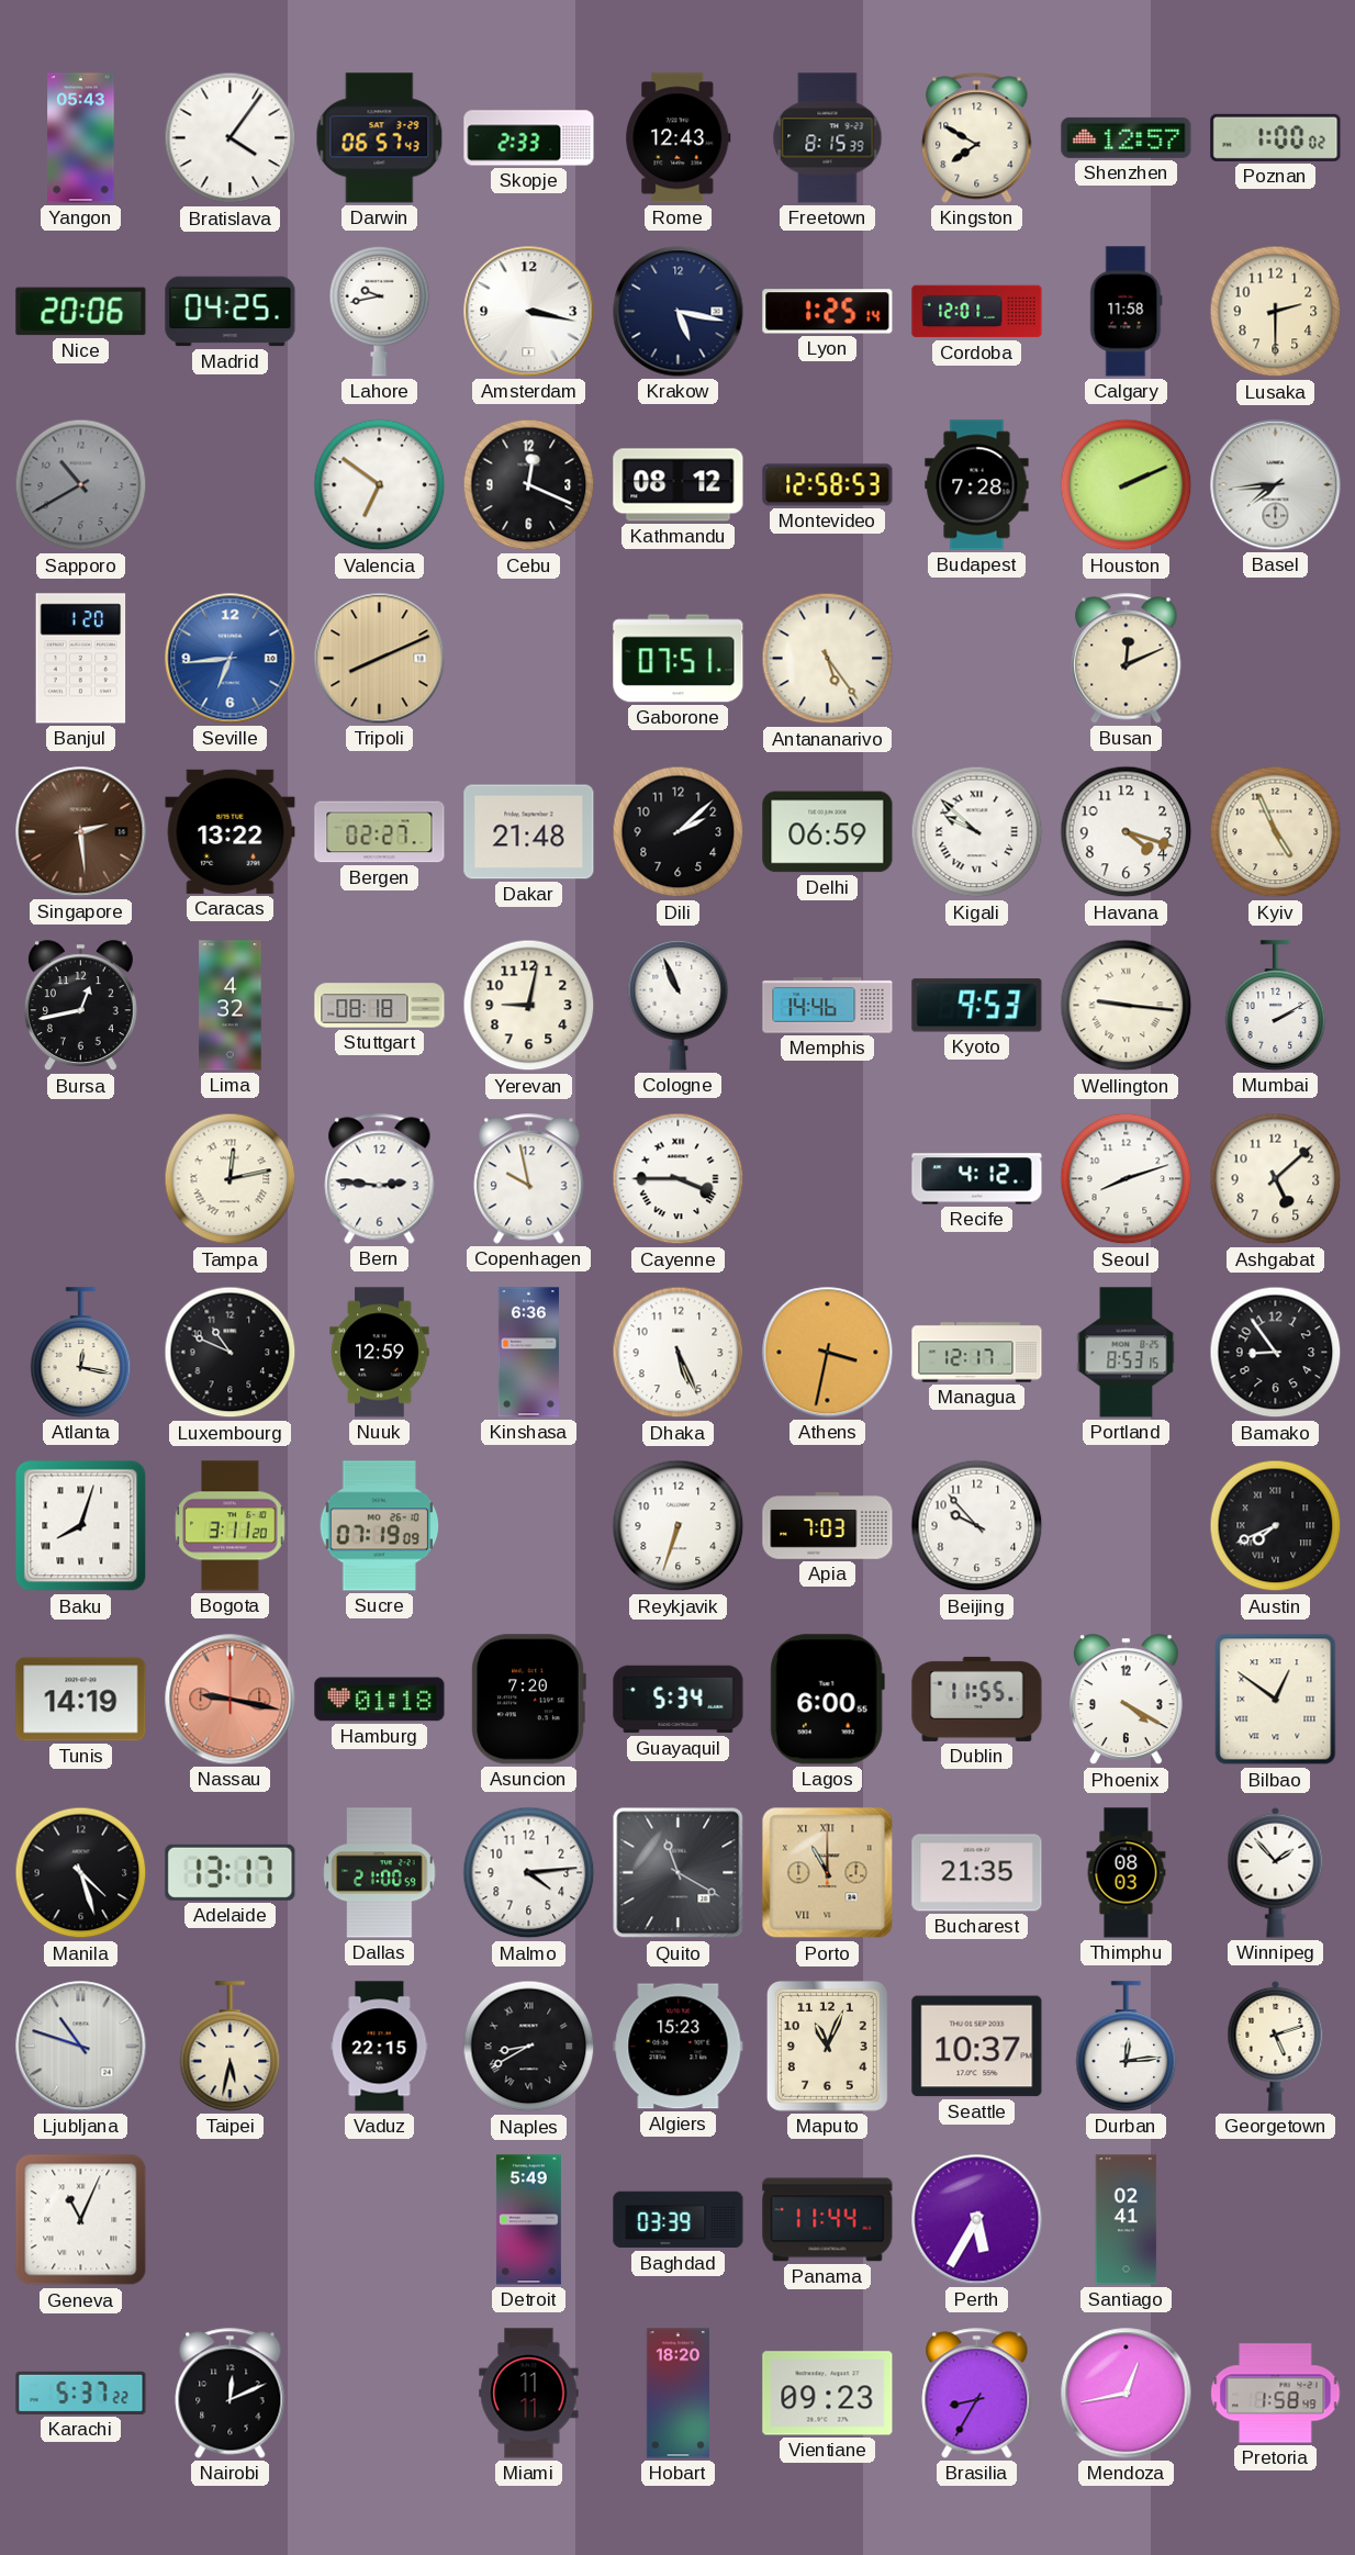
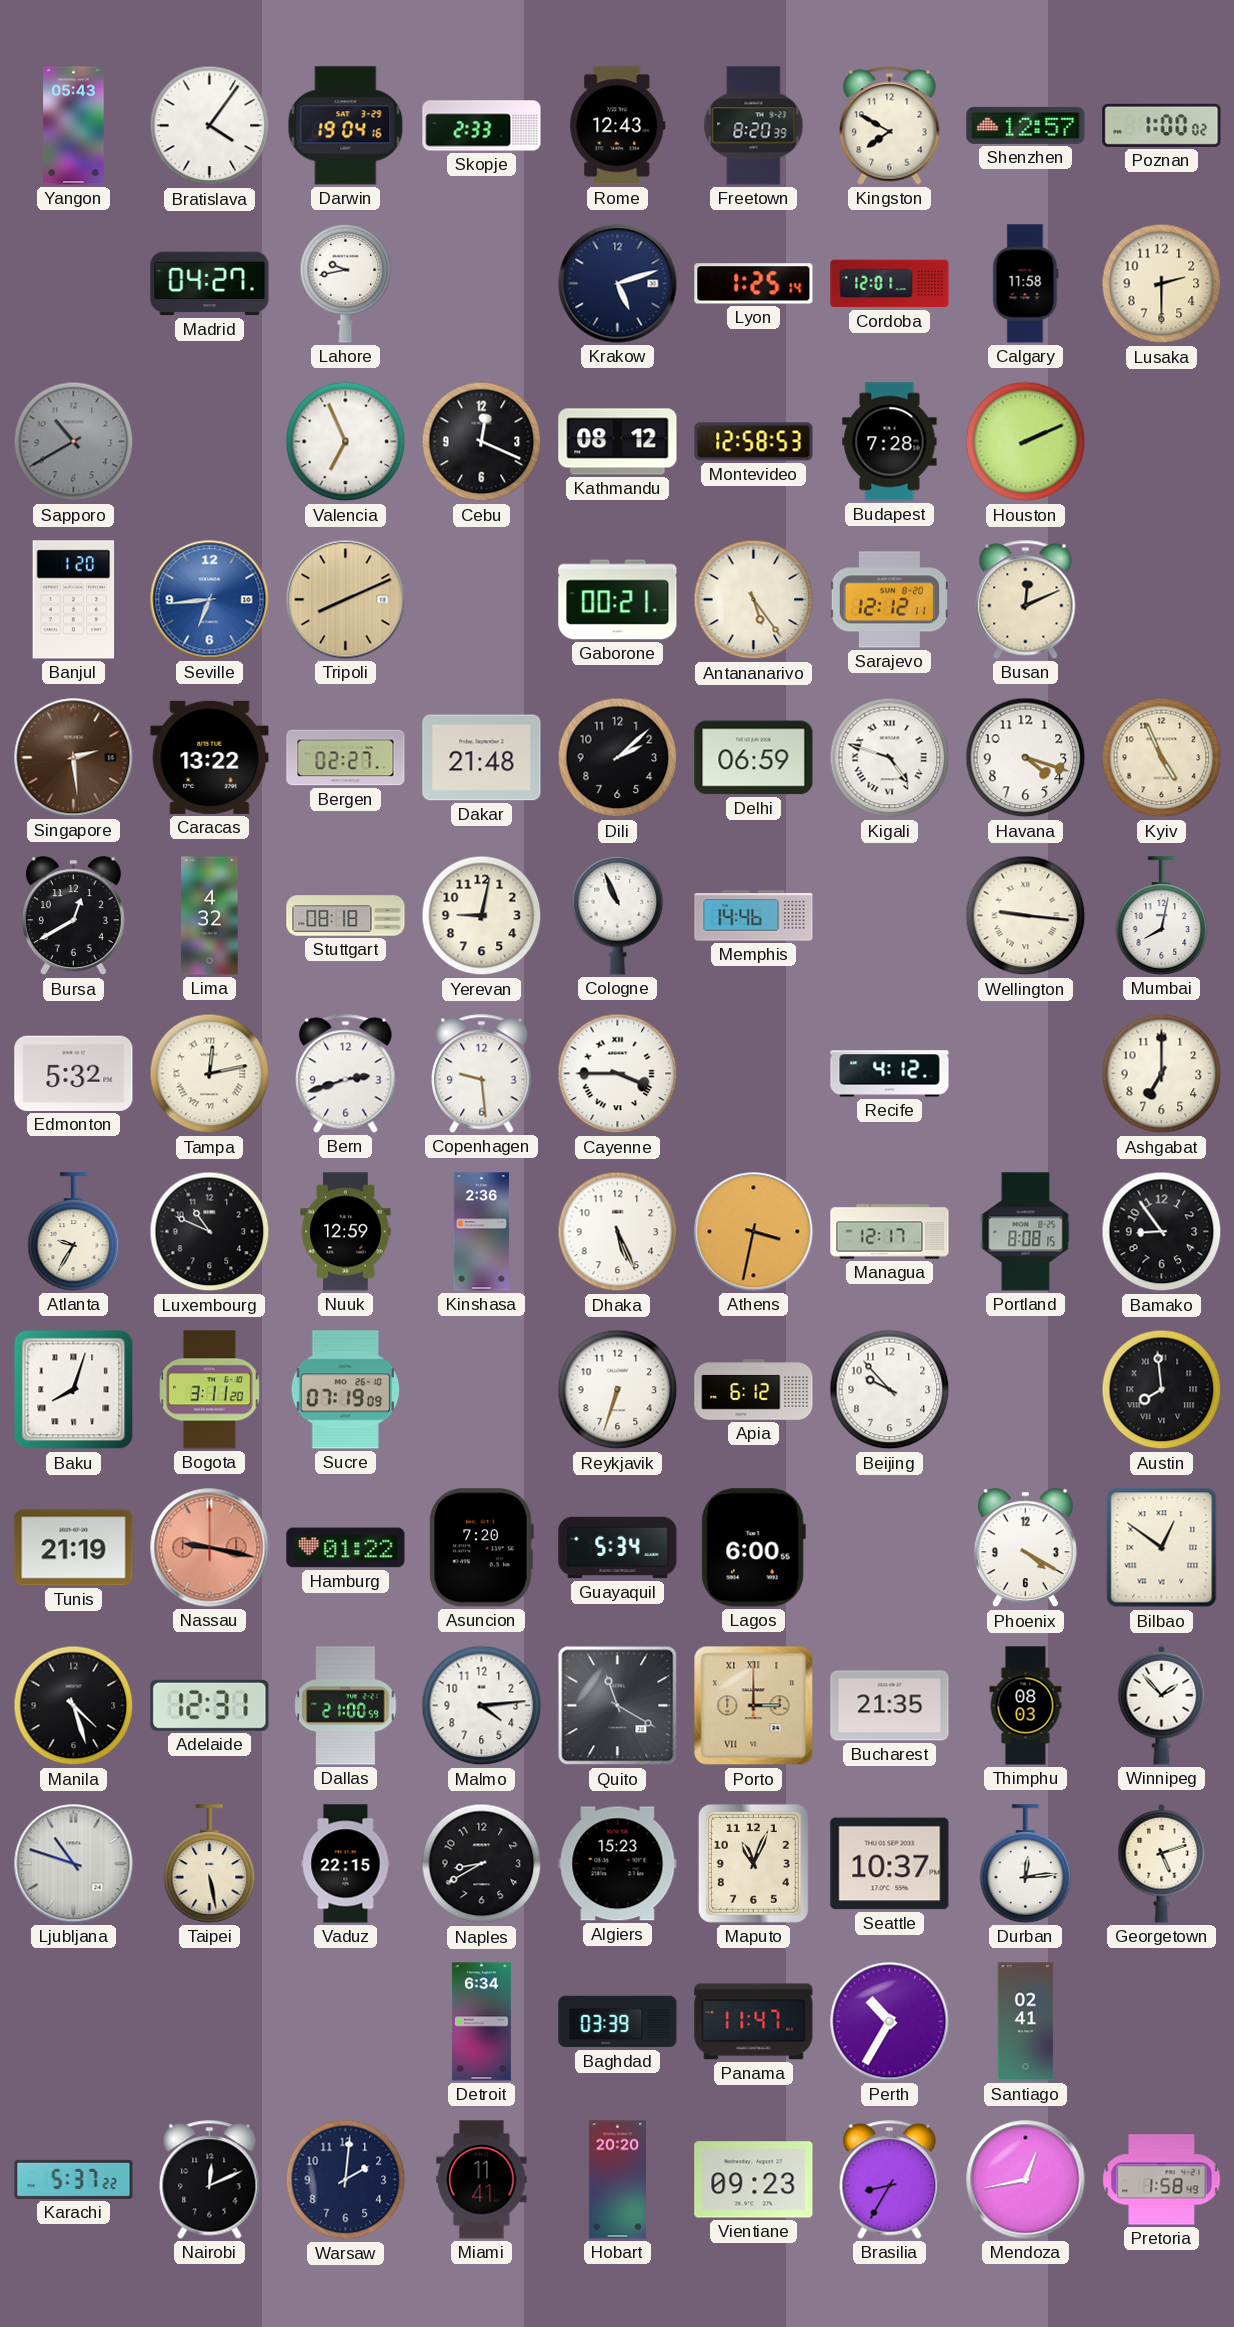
Darwin: 06:57 -> 19:04 (346, 126)
Freetown: 8:15 -> 8:20 (754, 126)
Nice: 20:06 -> none (81, 312)
Madrid: 04:25 -> 04:27 (210, 284)
Amsterdam: 3:17 -> none (529, 312)
Krakow: 5:17 -> 5:12 (618, 284)
Valencia: 6:51 -> 6:56 (346, 442)
Basel: 7:44 -> none (1276, 485)
Gaborone: 07:51 -> 00:21 (618, 600)
Sarajevo: none -> 12:12 (889, 600)
Kigali: 9:52 -> 4:48 (890, 758)
Bursa: 12:43 -> 12:40 (73, 916)
Kyoto: 9:53 -> none (977, 1006)
Mumbai: 2:10 -> 8:02 (1162, 916)
Edmonton: none -> 5:32 (74, 1073)
Bern: 2:46 -> 2:42 (346, 1074)
Copenhagen: 9:58 -> 9:29 (482, 1074)
Seoul: 8:12 -> none (1127, 1179)
Ashgabat: 5:08 -> 7:00 (1162, 1074)
Atlanta: 12:17 -> 9:35 (74, 1232)
Kinshasa: 6:36 -> 2:36 (481, 1232)
Portland: 8:53 -> 8:08 (1026, 1232)
Apia: 7:03 -> 6:12 (754, 1390)
Austin: 7:41 -> 7:59 (1162, 1390)
Tunis: 14:19 -> 21:19 (74, 1548)
Hamburg: 01:18 -> 01:22 (346, 1548)
Dublin: 11:55 -> none (977, 1699)
Adelaide: 13:17 -> 12:31 (210, 1705)
Porto: 11:00 -> 3:00 (754, 1706)
Taipei: 5:32 -> 5:28 (210, 1864)
Naples numerals: Roman -> Arabic (482, 1864)
Geneva: 11:04 -> none (81, 2220)
Detroit: 5:49 -> 6:34 (481, 2022)
Panama: 11:44 -> 11:47 (754, 2022)
Perth: 5:35 -> 10:35 (890, 2022)
Warsaw: none -> 2:01 (346, 2180)
Miami: 11:11 -> 11:41 (482, 2180)
Hobart: 18:20 -> 20:20 (617, 2180)
